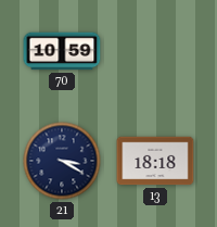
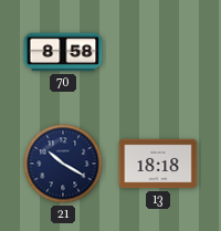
70: 10:59 -> 8:58 (63, 52)
21: 3:20 -> 10:20 (63, 164)
